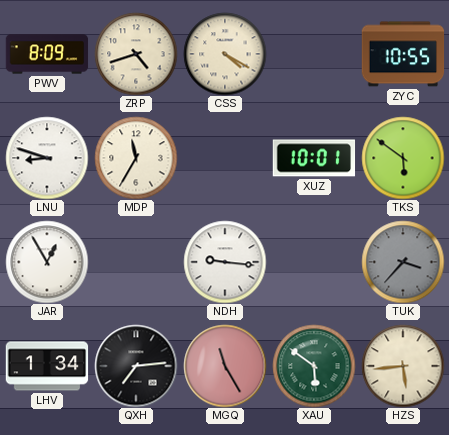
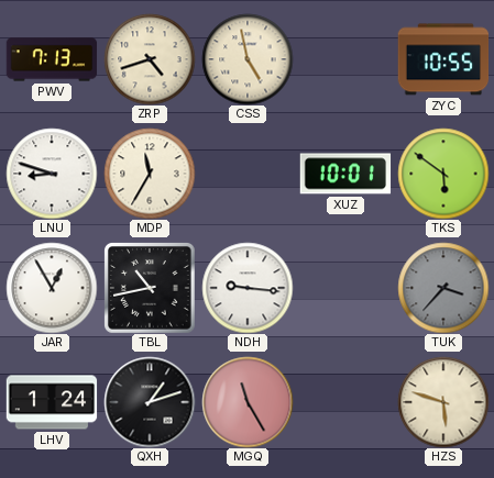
PWV: 8:09 -> 7:13 (52, 59)
CSS: 4:20 -> 4:58 (248, 59)
TBL: none -> 10:43 (150, 288)
LHV: 1:34 -> 1:24 (52, 402)
QXH: 7:14 -> 1:12 (150, 402)
XAU: 5:51 -> none (314, 366)
HZS: 5:44 -> 5:48 (443, 402)
